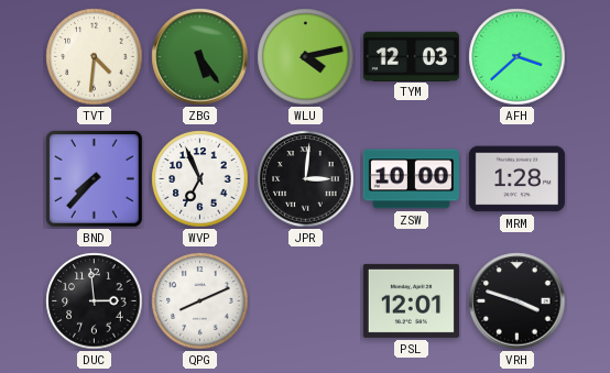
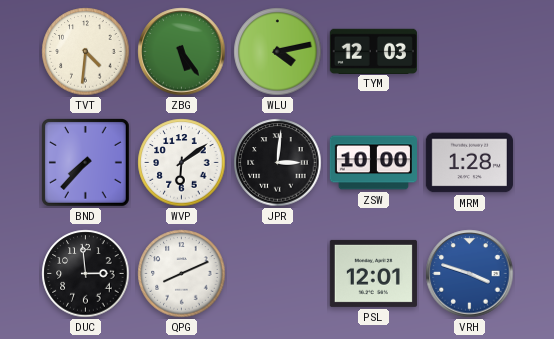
AFH: 3:38 -> none (518, 57)
WVP: 6:56 -> 6:09 (182, 163)
VRH dial: black -> blue (470, 274)
